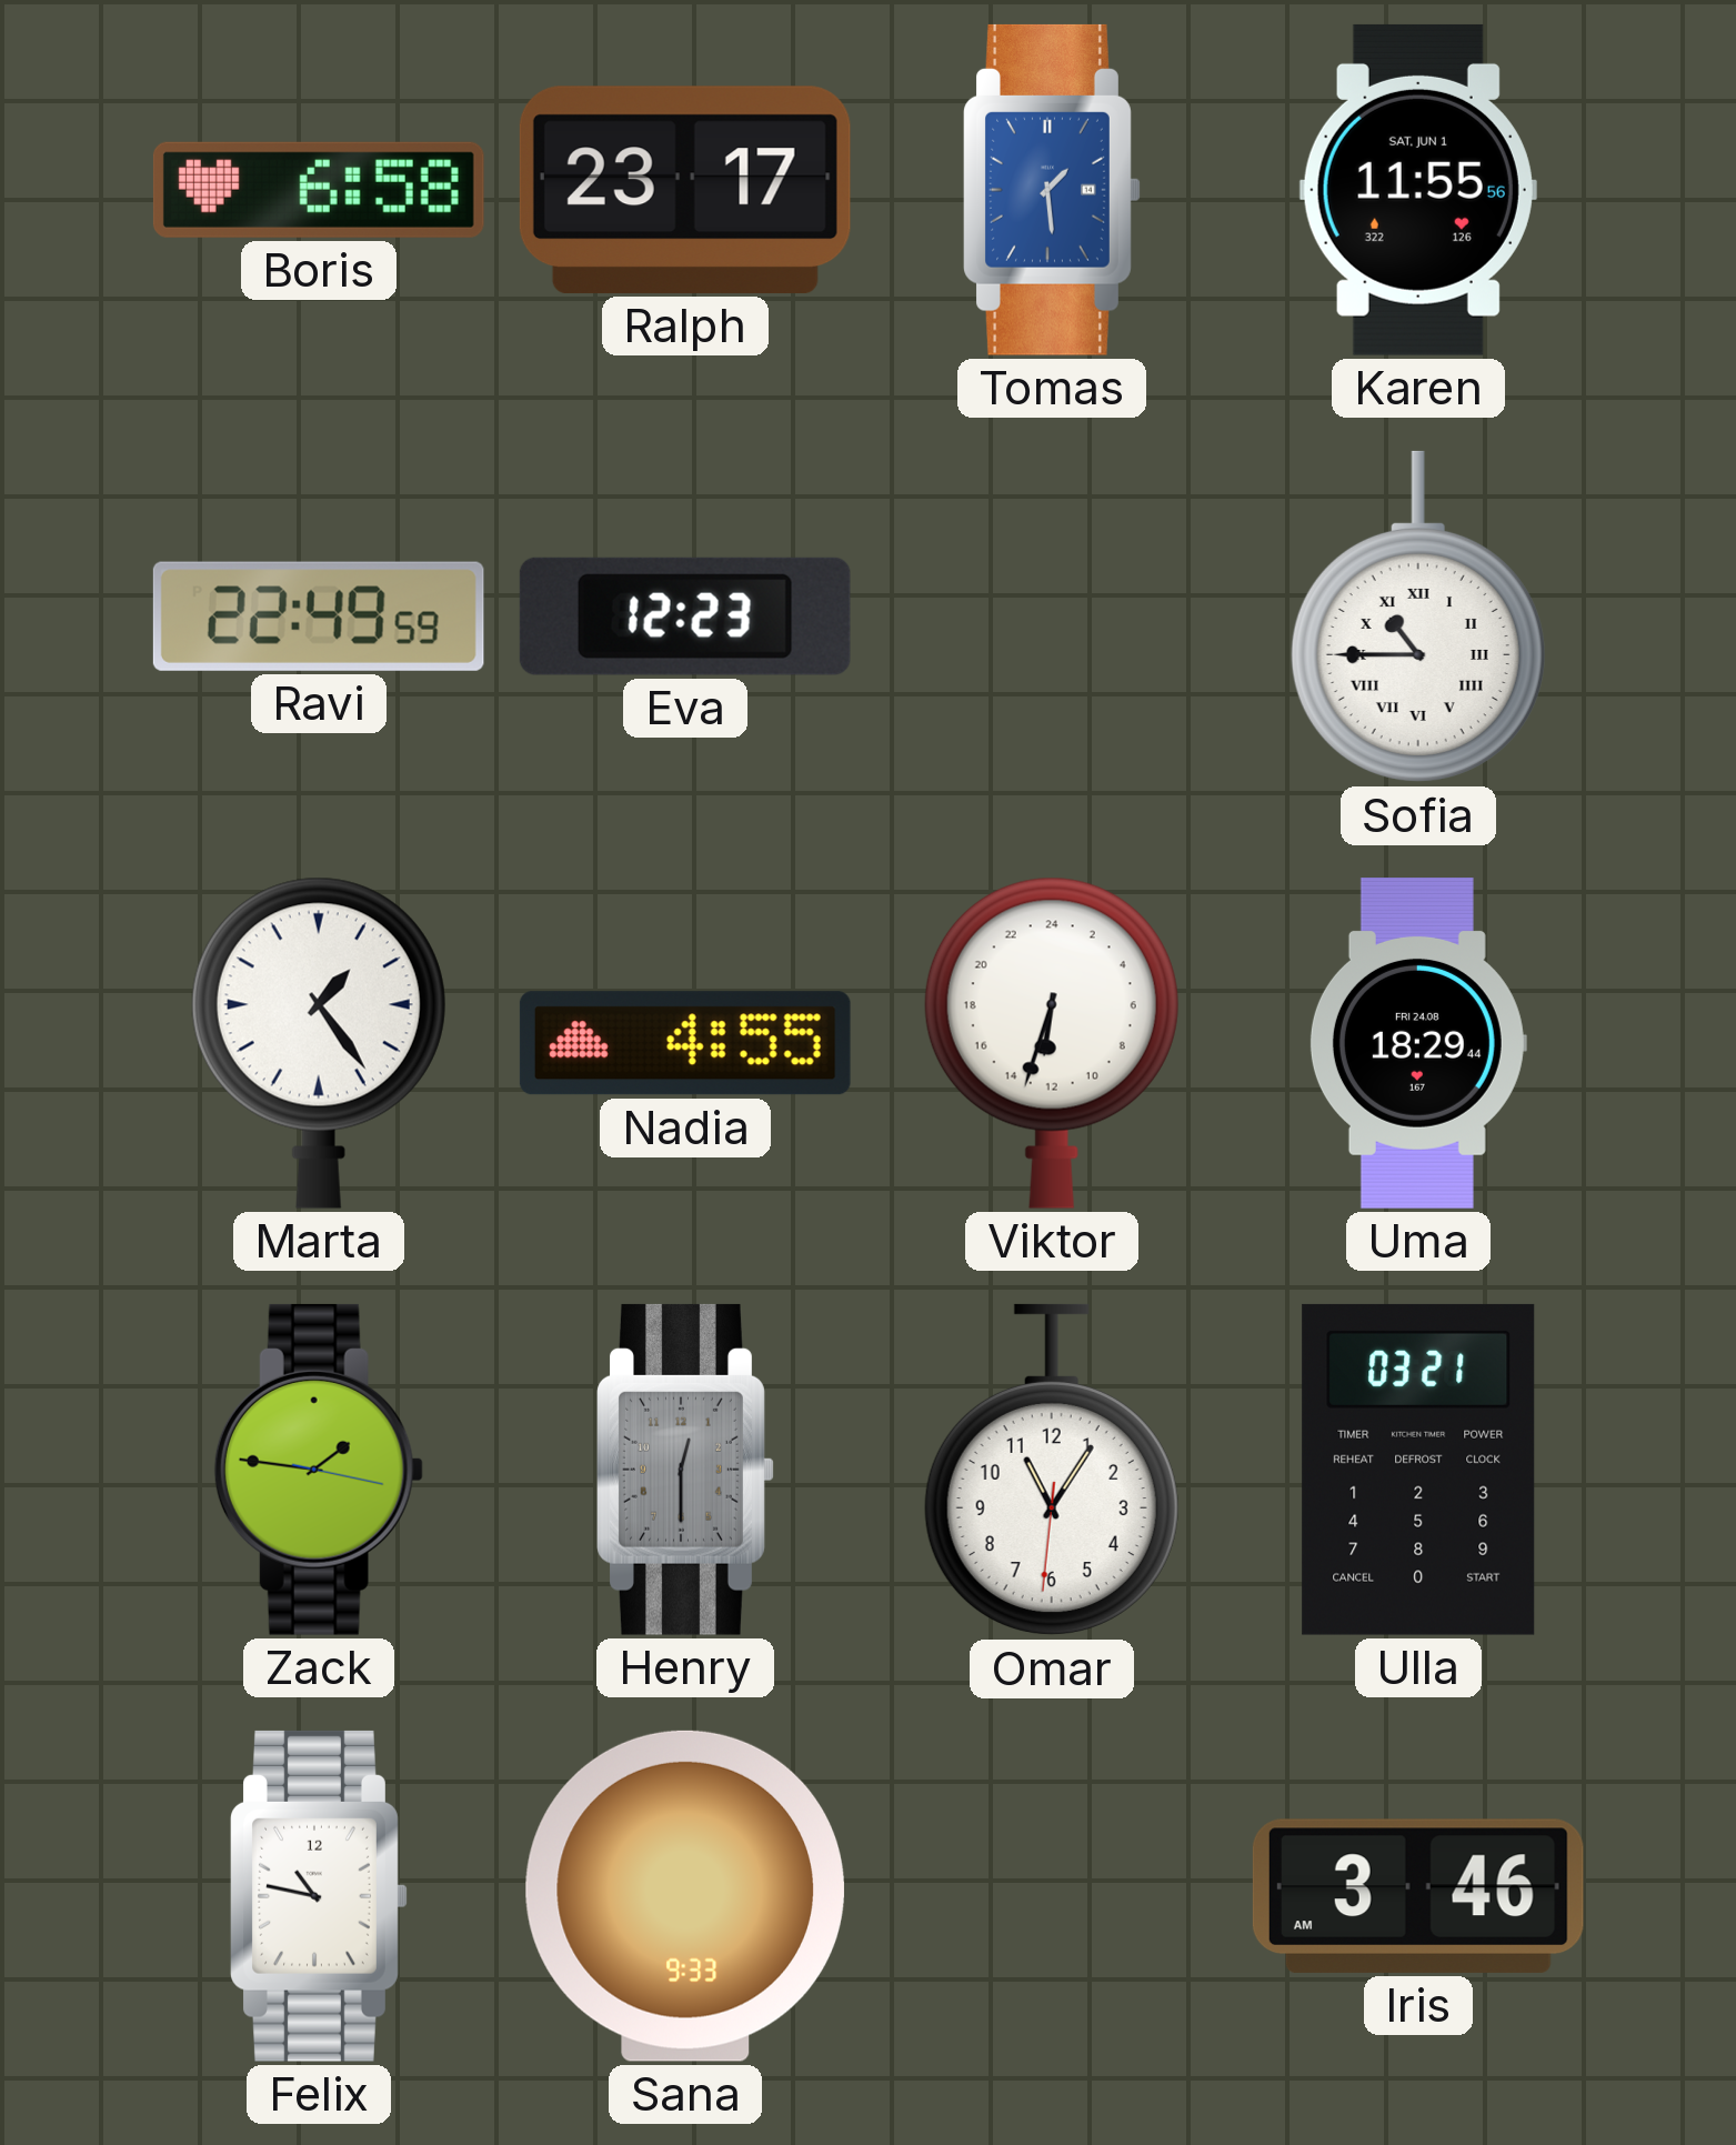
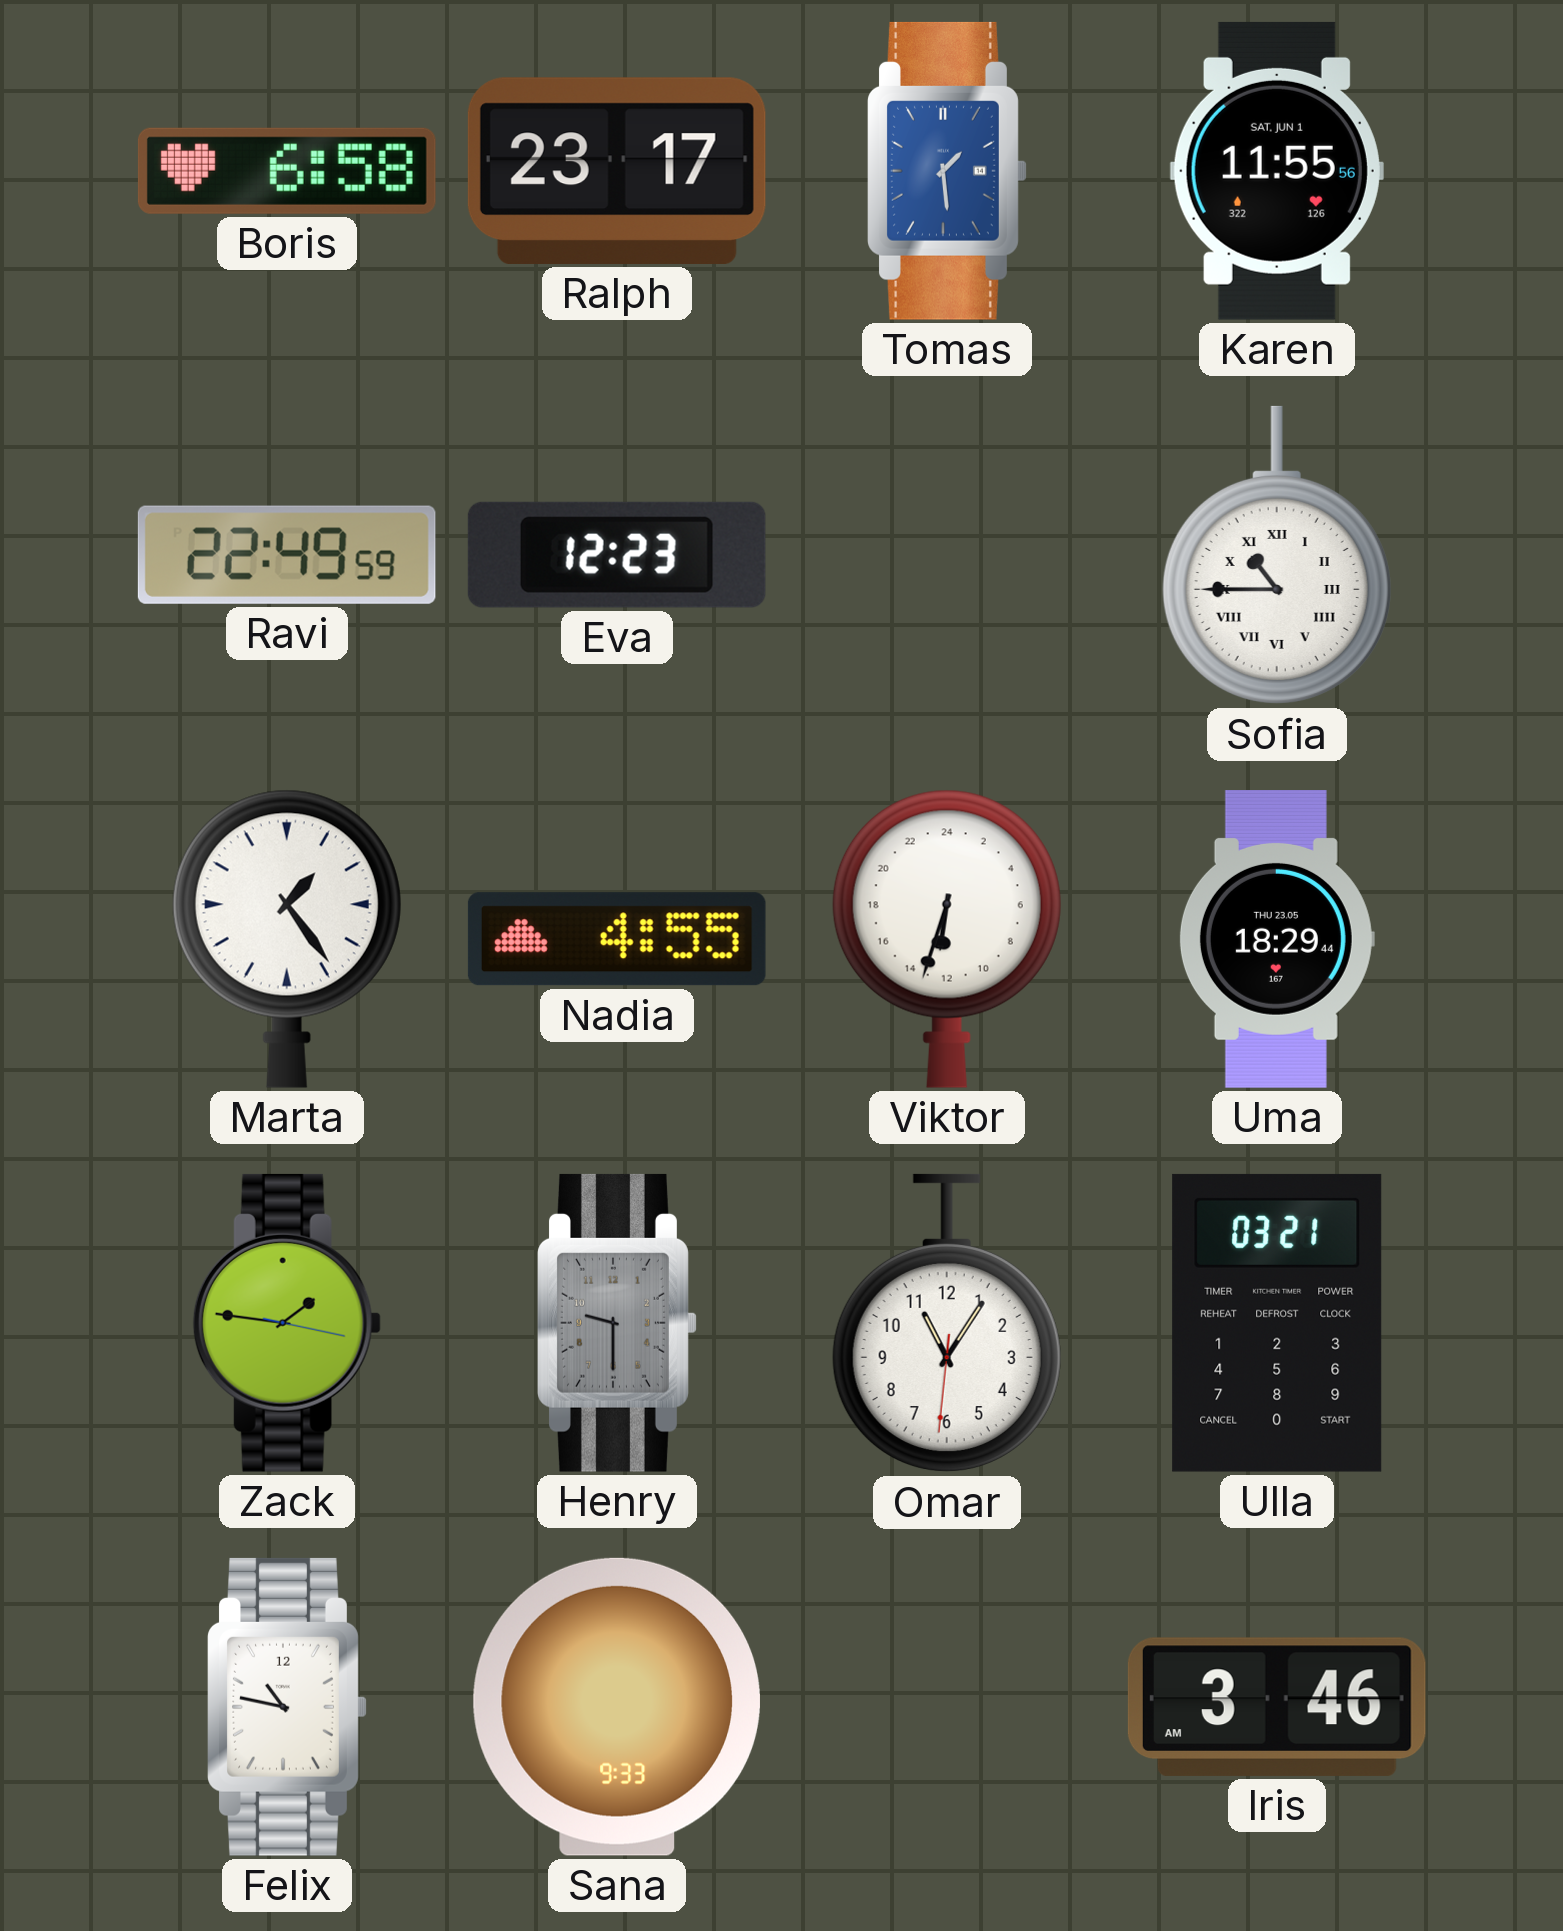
Uma date: FRI 24.08 -> THU 23.05 (1277, 940)
Henry: 12:30 -> 9:30 (617, 1323)
